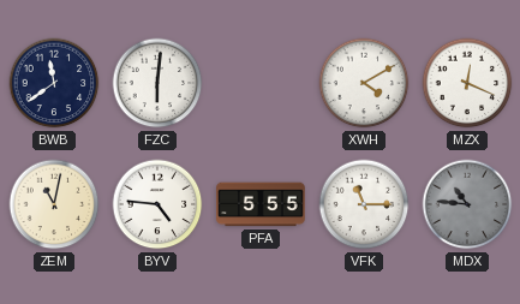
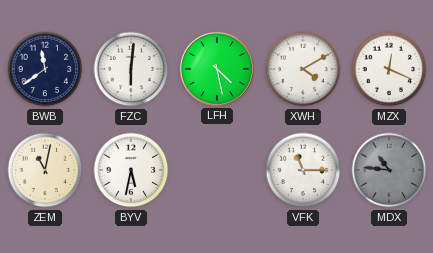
LFH: none -> 4:28 (217, 69)
BYV: 4:46 -> 5:32 (131, 170)
PFA: 5:55 -> none (261, 204)
